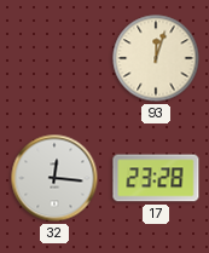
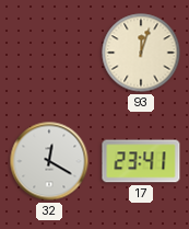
32: 12:16 -> 12:20 (49, 161)
17: 23:28 -> 23:41 (141, 161)
